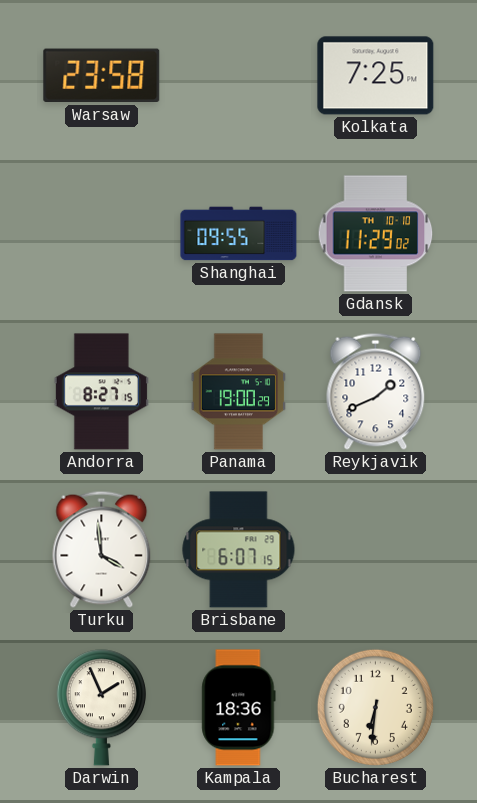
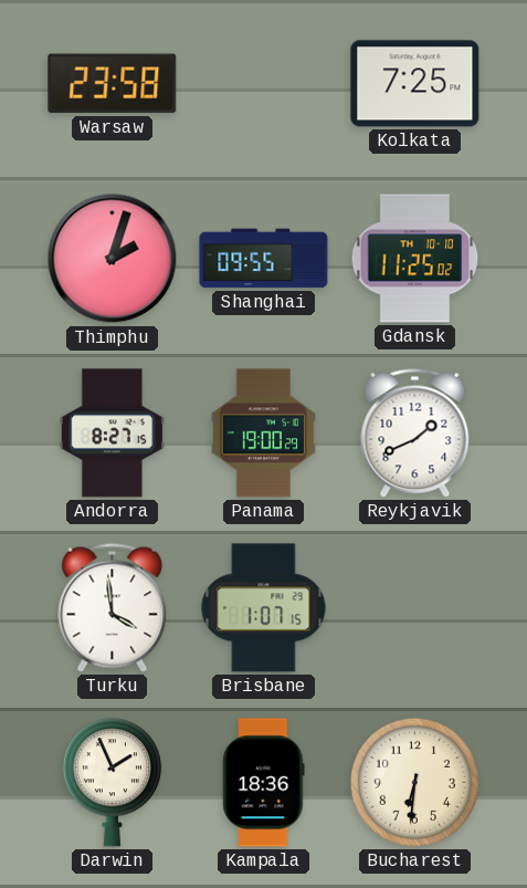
Thimphu: none -> 2:03 (113, 259)
Gdansk: 11:29 -> 11:25 (415, 259)
Brisbane: 6:07 -> 1:07 (264, 608)
